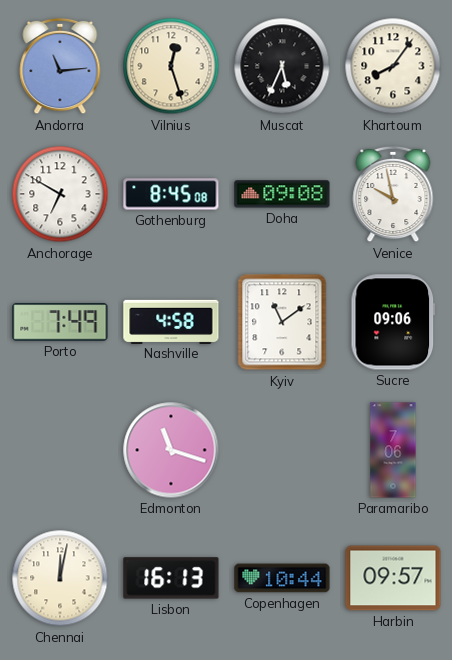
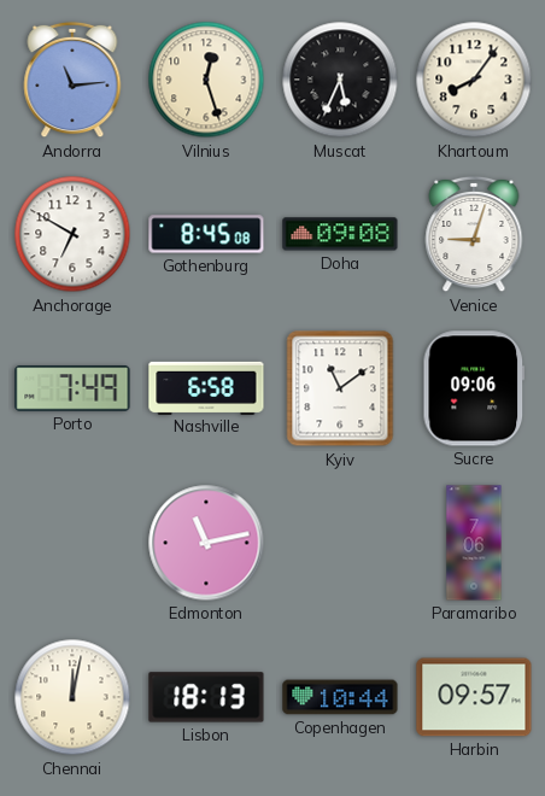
Venice: 9:58 -> 9:03 (474, 234)
Nashville: 4:58 -> 6:58 (206, 387)
Edmonton: 11:18 -> 11:13 (206, 543)
Lisbon: 16:13 -> 18:13 (206, 697)
